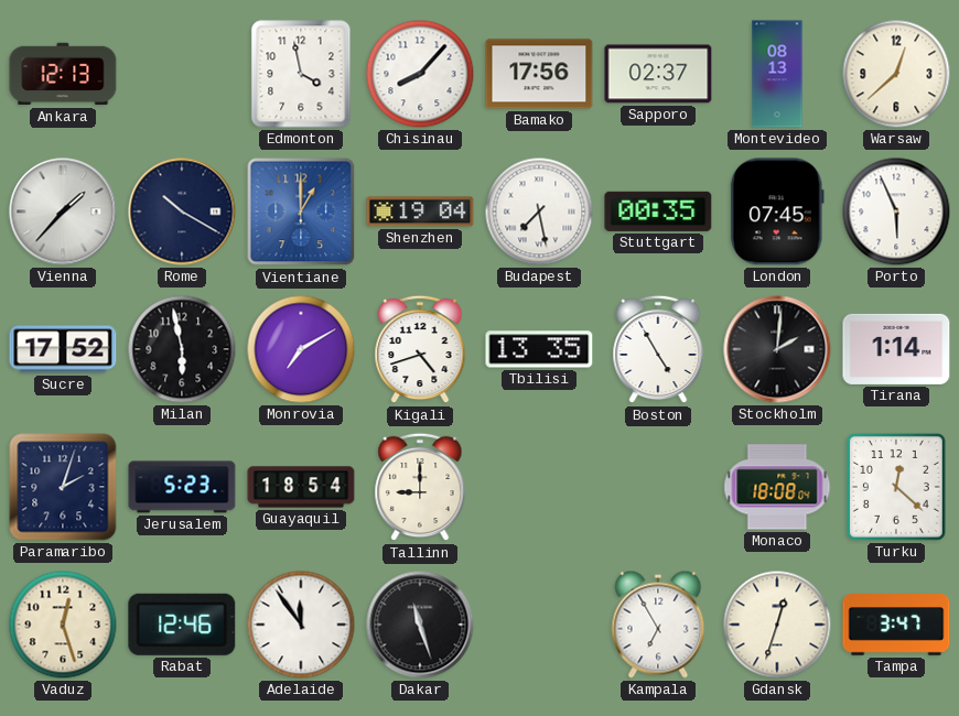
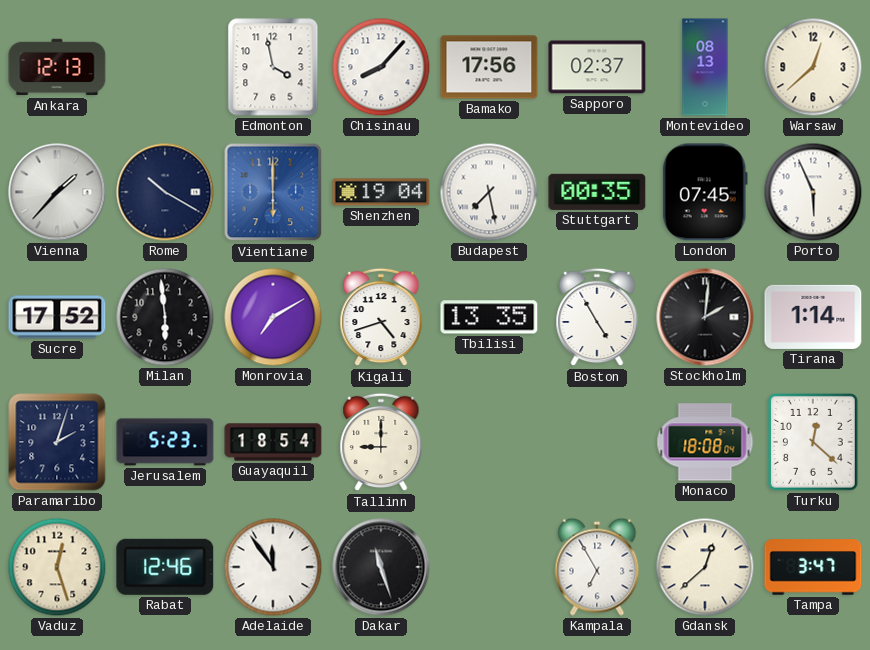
Vientiane: 1:00 -> 6:00 (273, 192)
Milan: 5:58 -> 5:59 (165, 317)
Gdansk: 12:33 -> 12:38 (705, 567)
